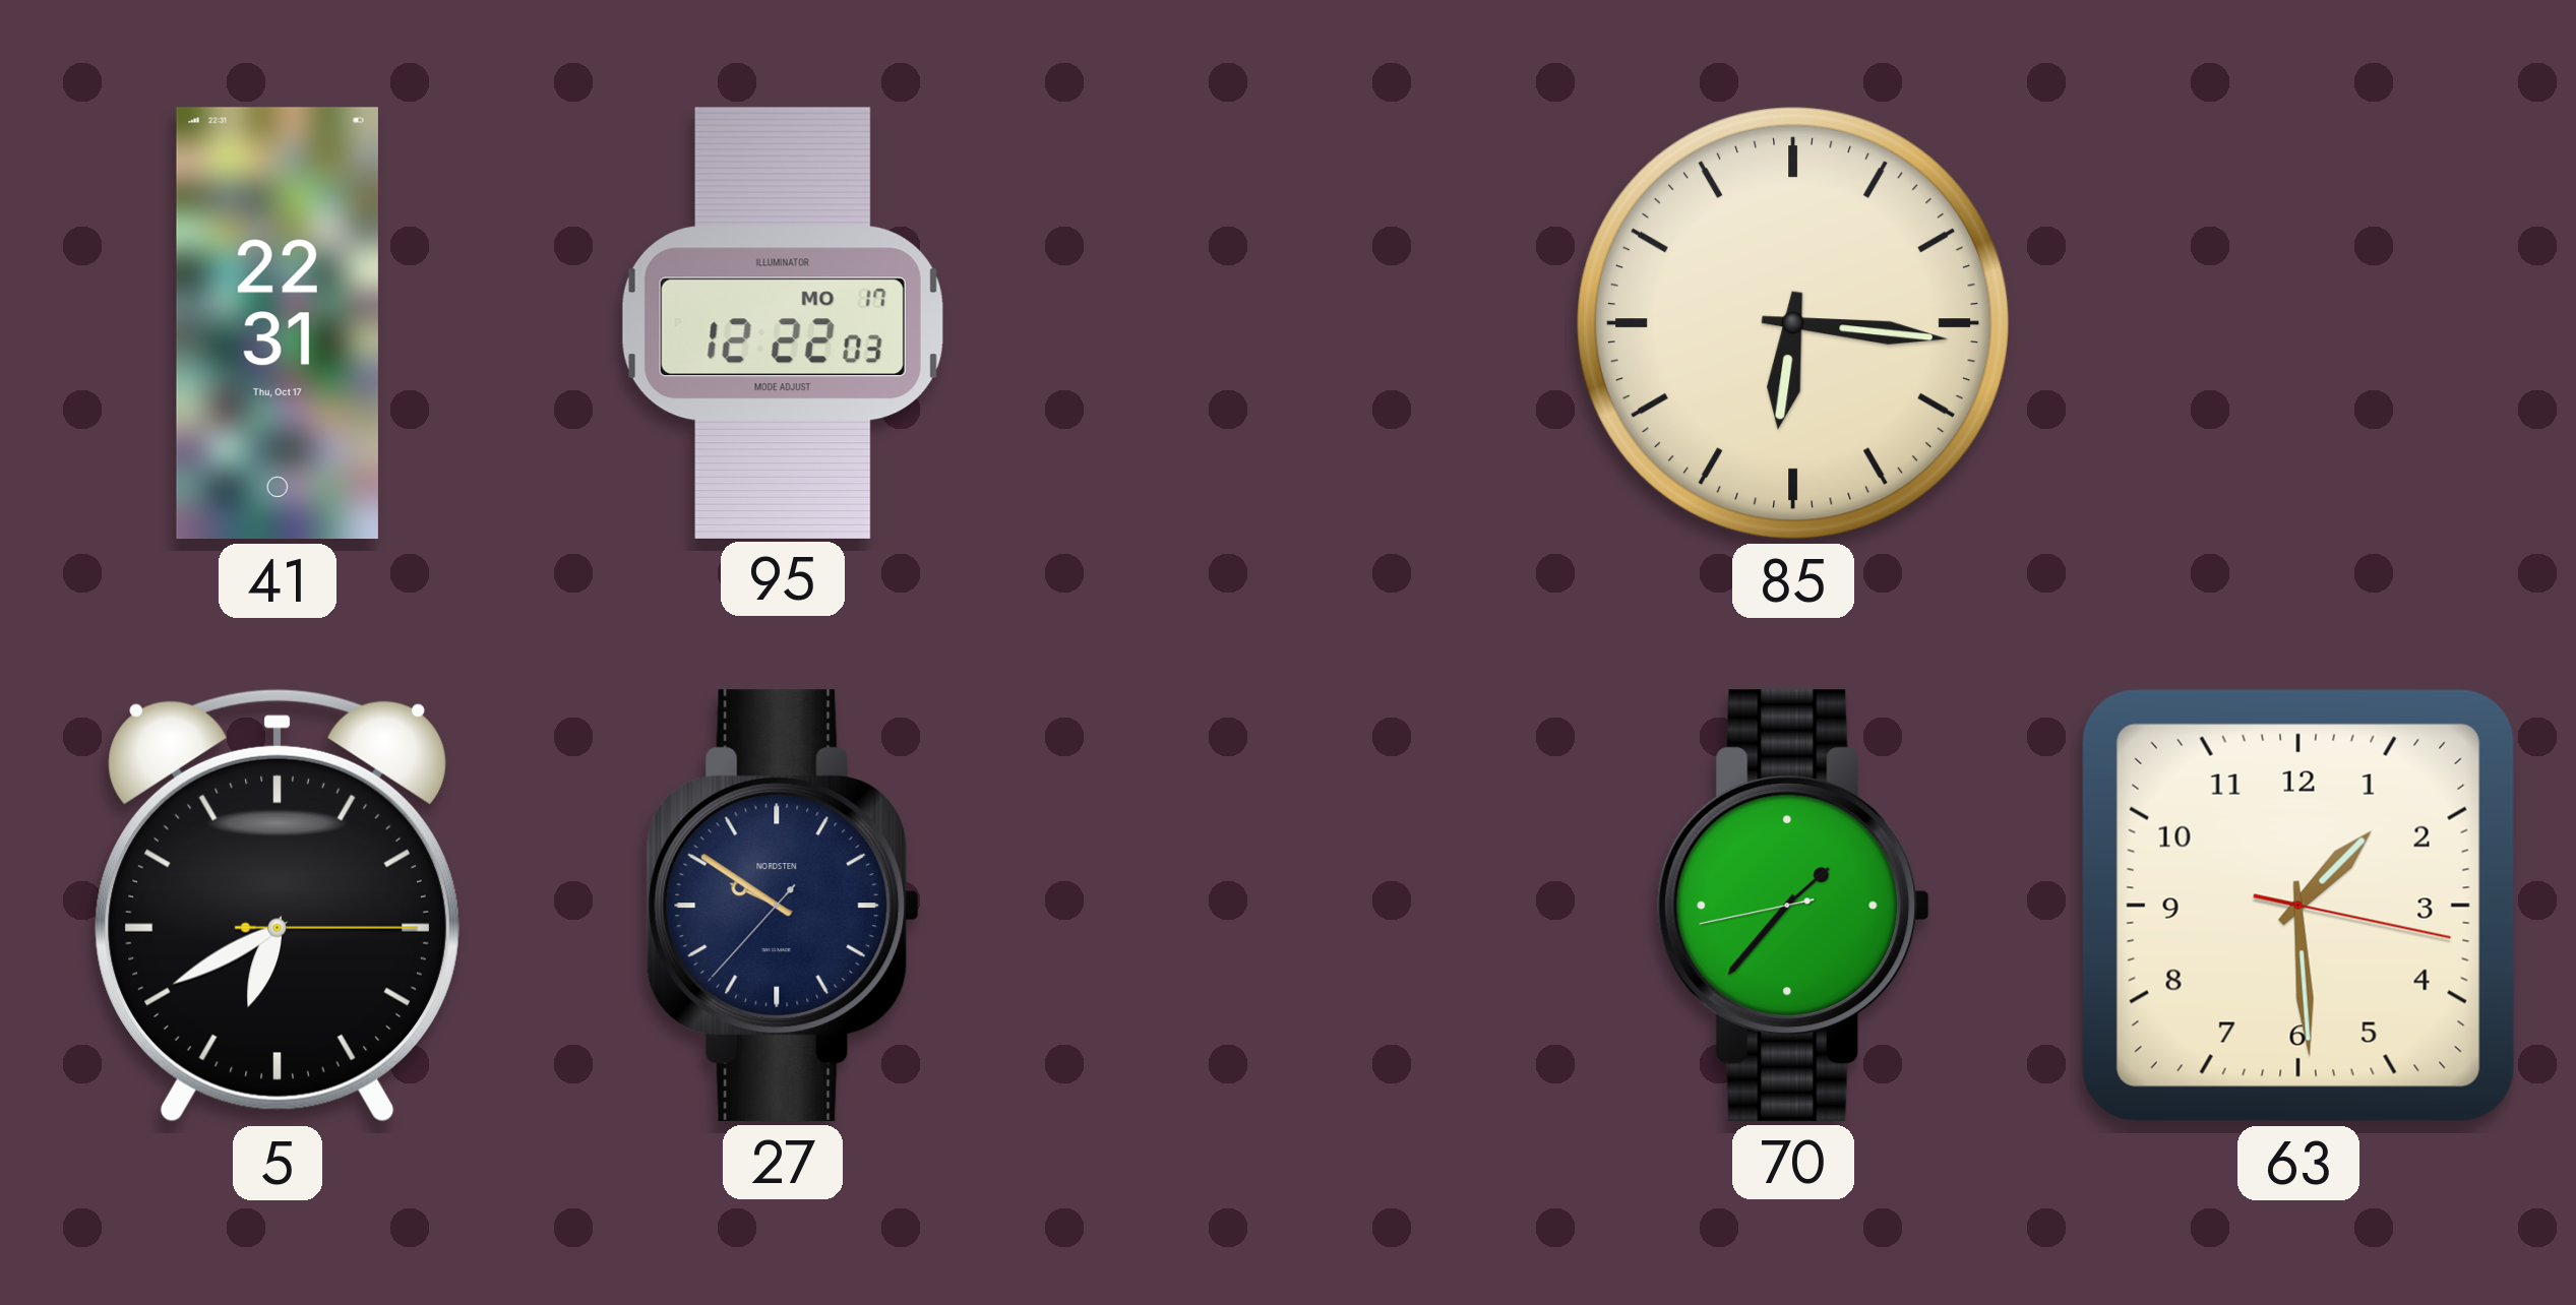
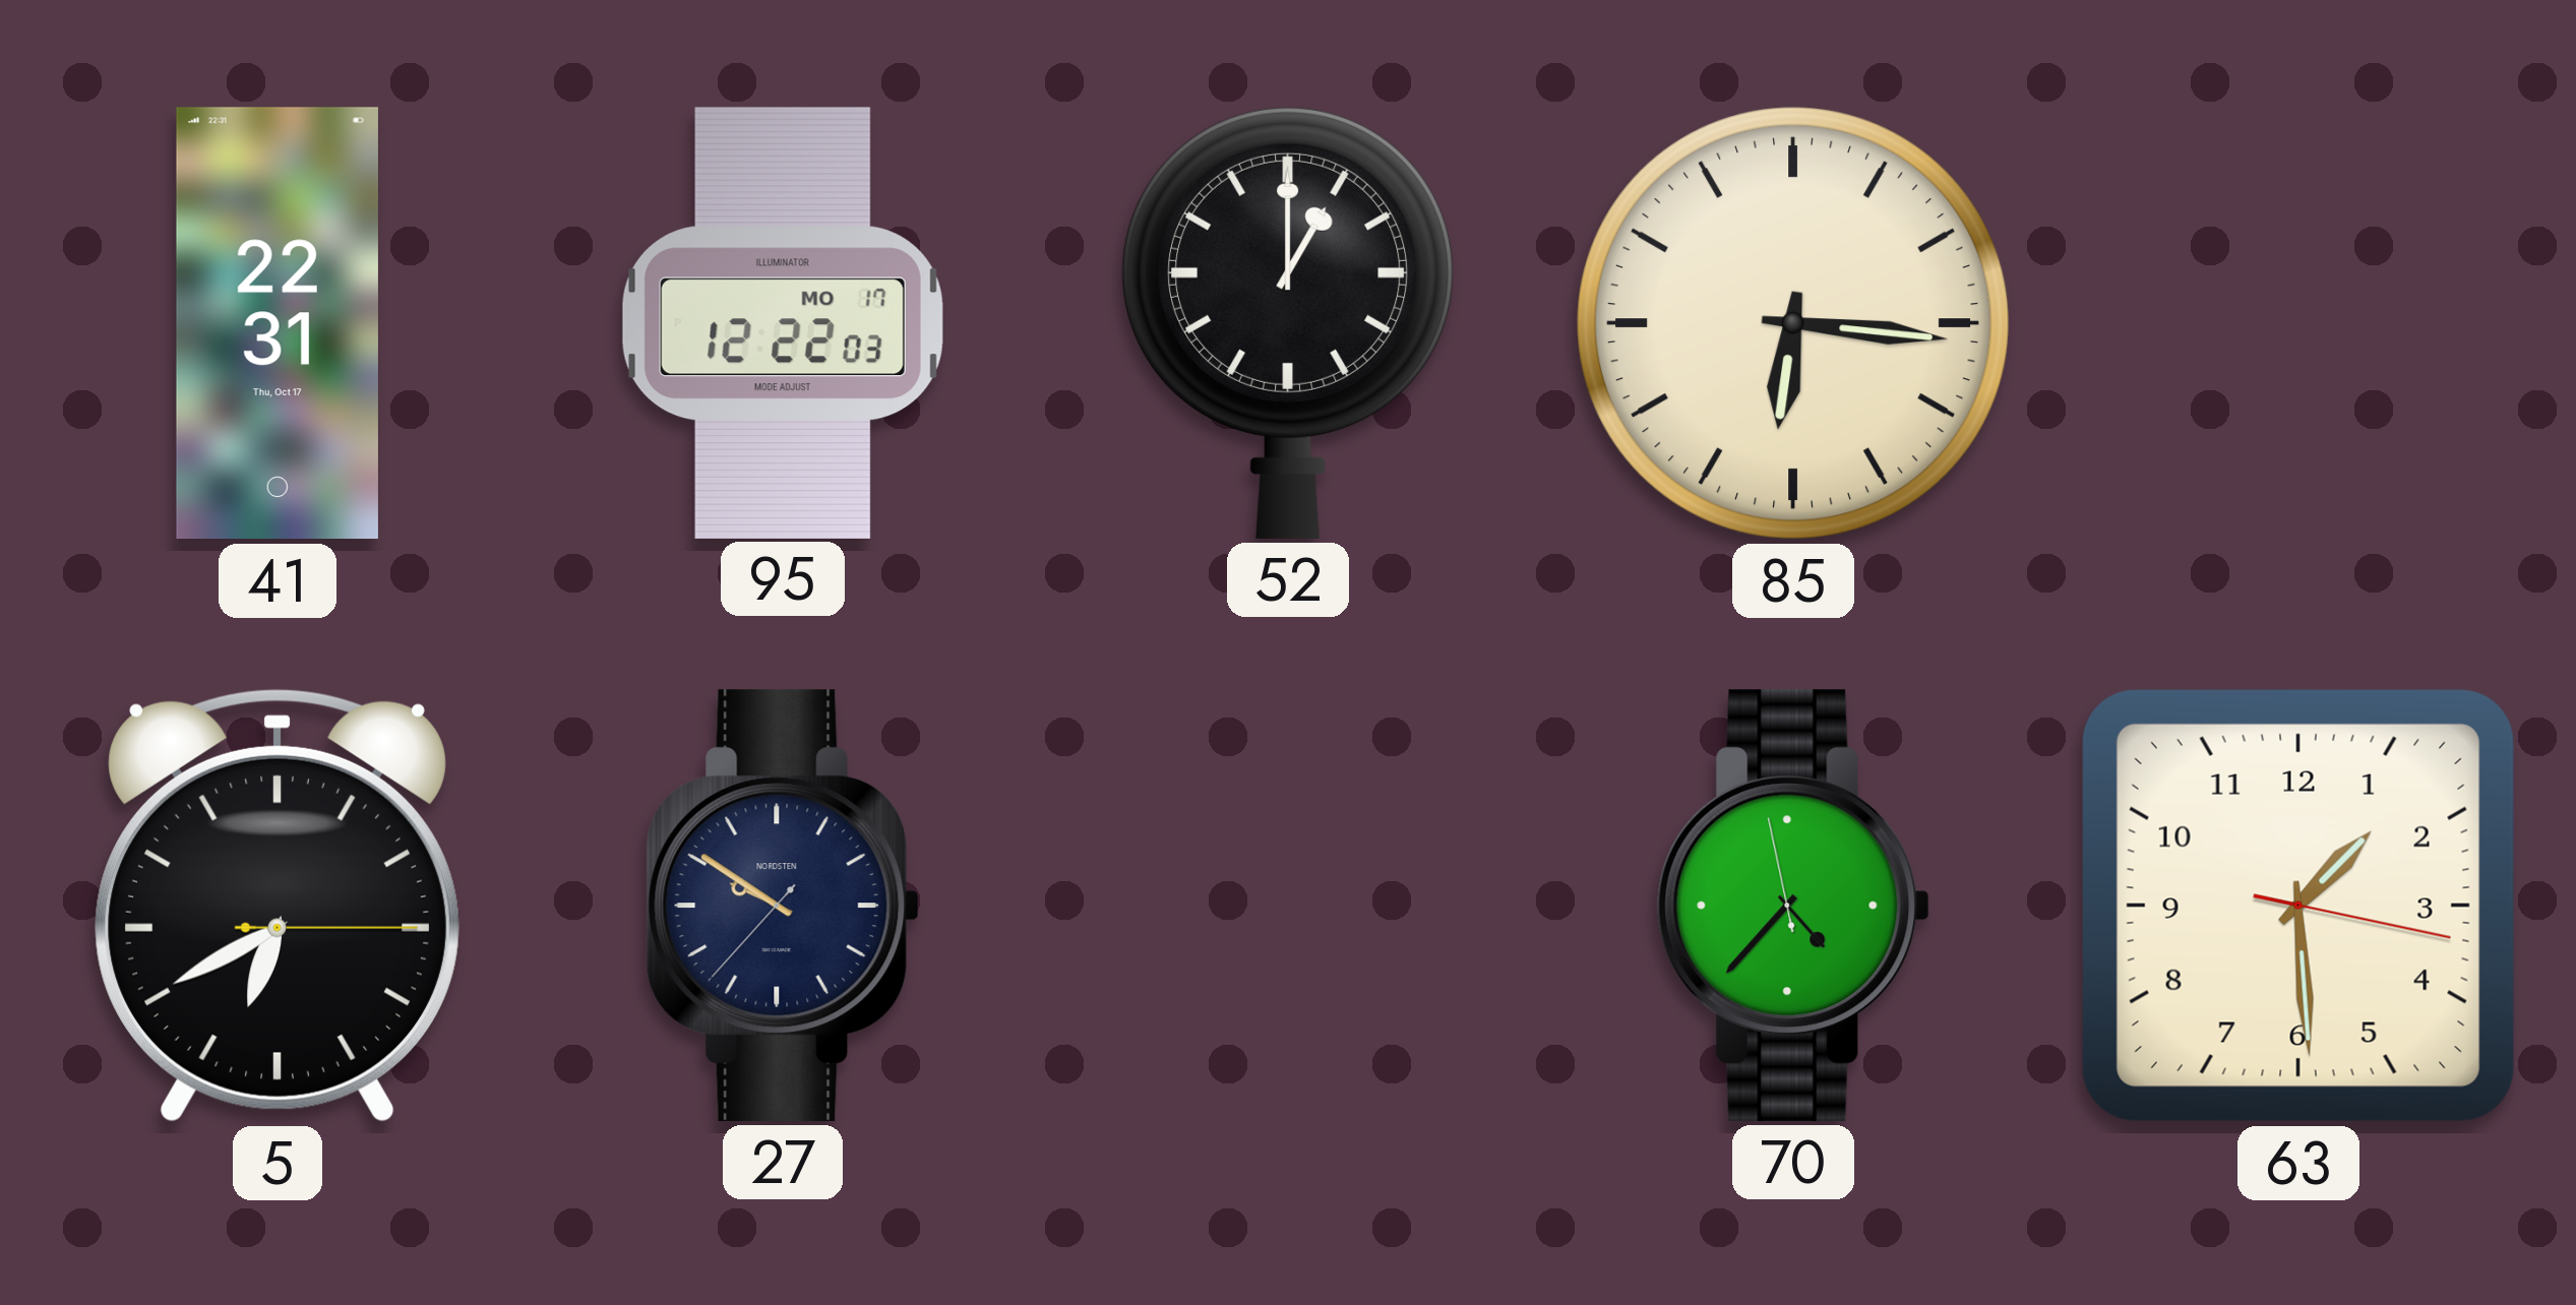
52: none -> 1:00 (1289, 322)
70: 1:36 -> 4:36 (1793, 906)
